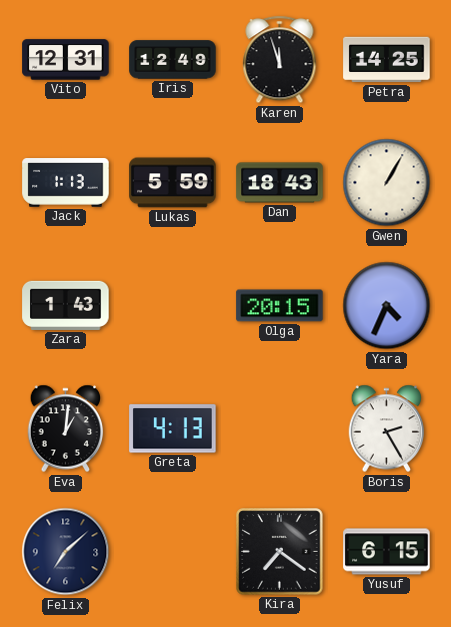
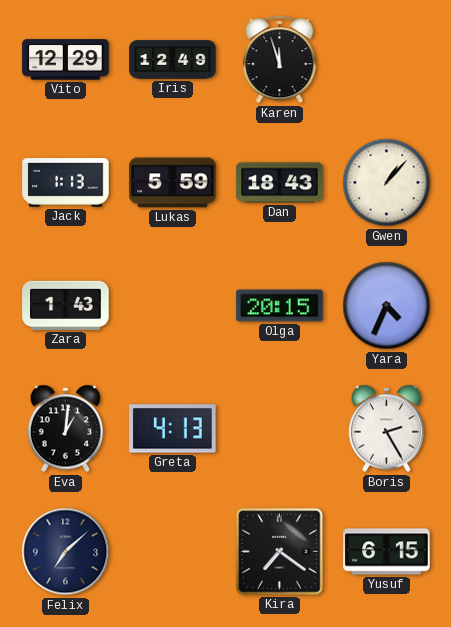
Vito: 12:31 -> 12:29 (66, 60)
Petra: 14:25 -> none (387, 60)
Gwen: 1:05 -> 1:07 (387, 183)
